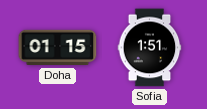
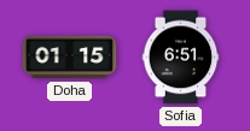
Sofia: 1:51 -> 6:51 (181, 58)
